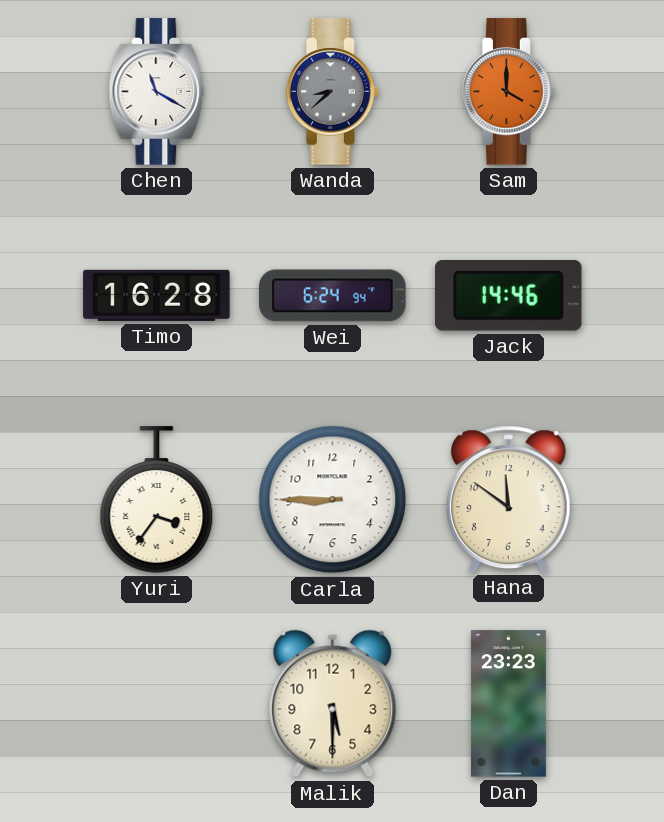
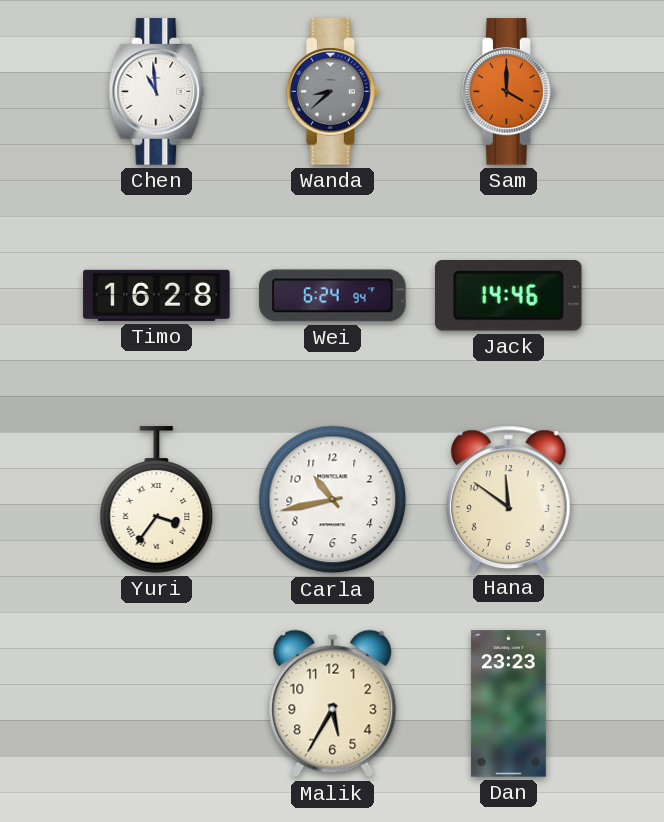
Chen: 11:20 -> 10:59 (157, 92)
Carla: 8:45 -> 10:43 (333, 500)
Malik: 5:30 -> 5:35 (333, 704)
